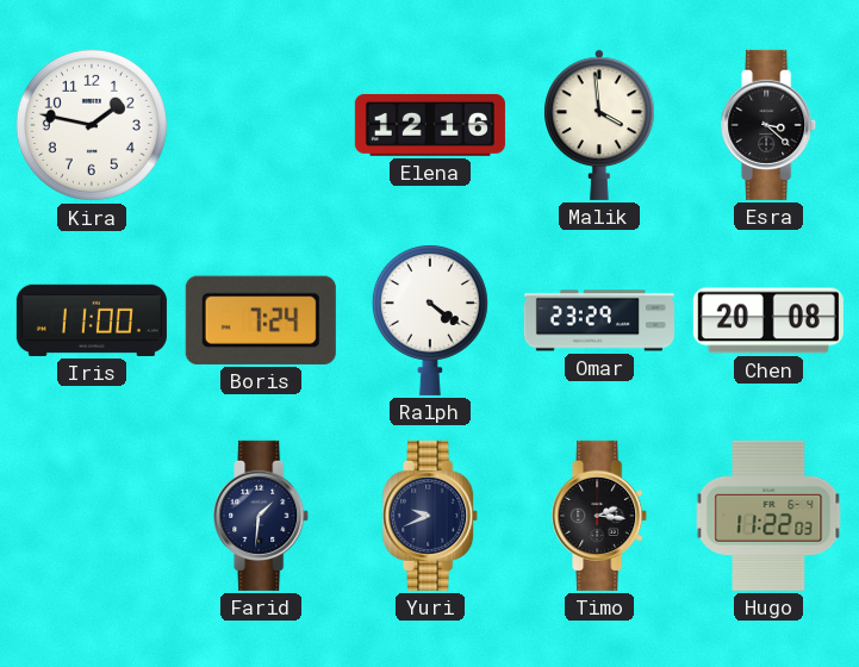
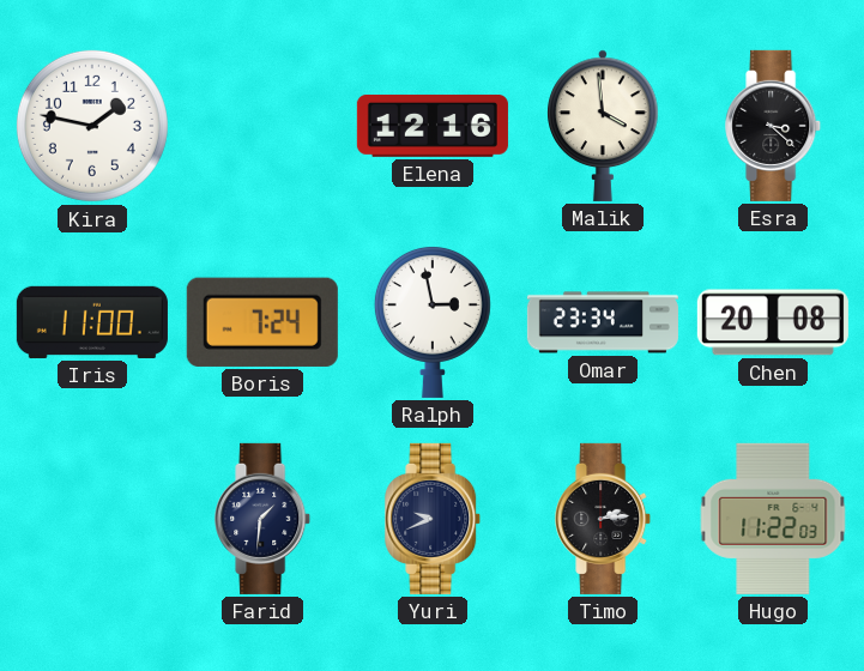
Ralph: 4:21 -> 2:58 (433, 321)
Omar: 23:29 -> 23:34 (603, 322)
Timo: 2:16 -> 2:14 (604, 519)
